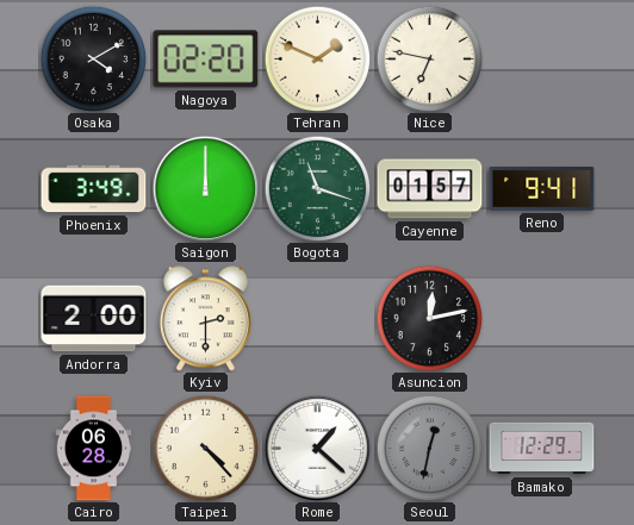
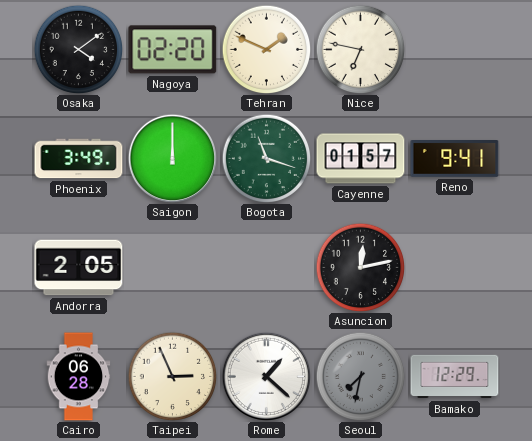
Osaka: 4:10 -> 4:09 (78, 49)
Andorra: 2:00 -> 2:05 (79, 268)
Kyiv: 2:30 -> none (205, 319)
Taipei: 4:23 -> 2:56 (172, 376)
Seoul: 12:32 -> 7:32 (360, 376)
